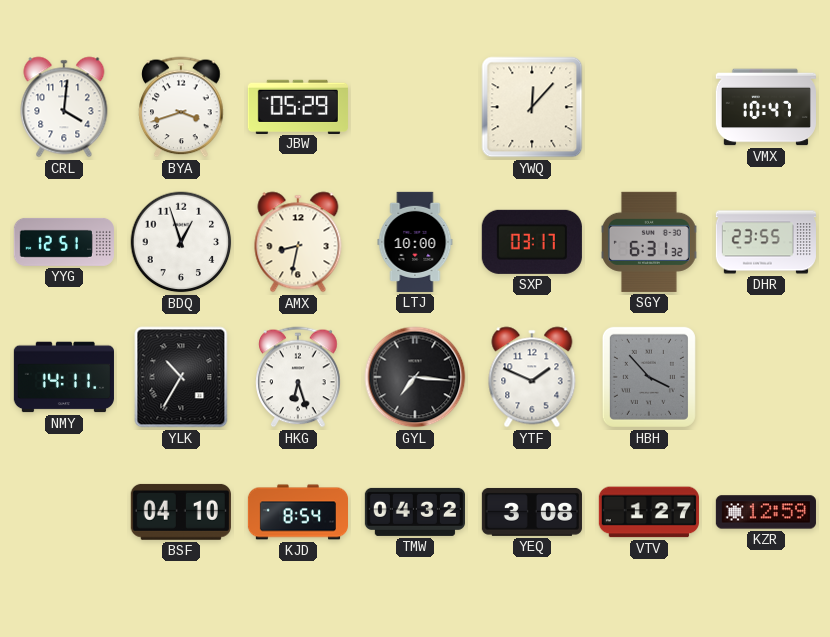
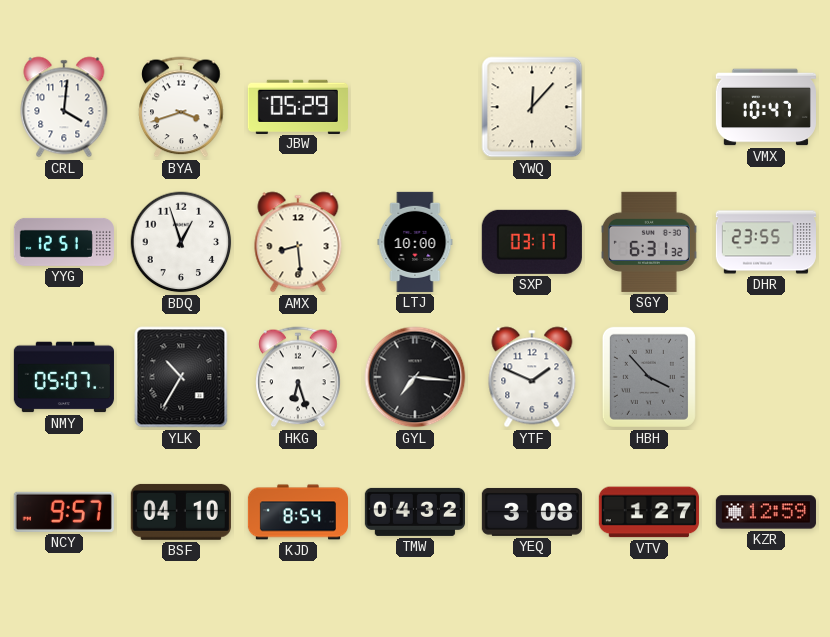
AMX: 8:32 -> 8:29 (298, 242)
NMY: 14:11 -> 05:07 (64, 377)
NCY: none -> 9:57 (64, 512)
